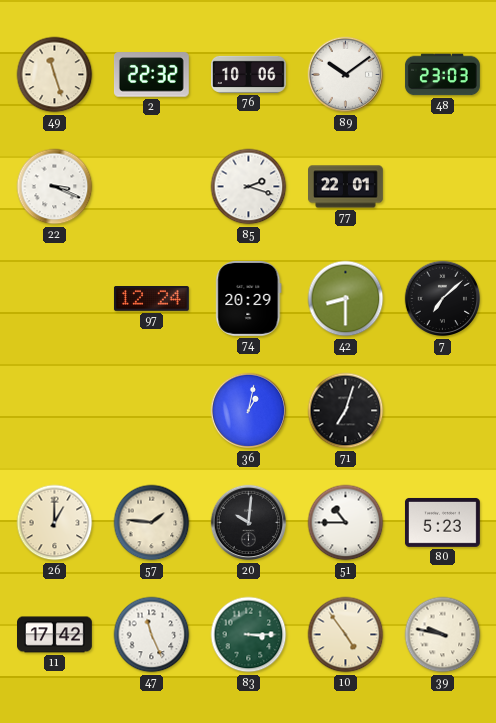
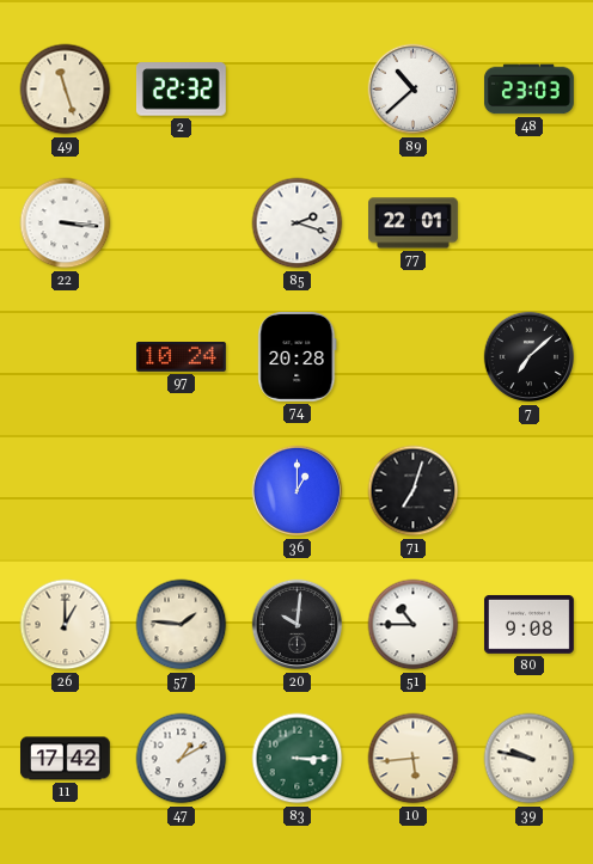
76: 10:06 -> none (249, 74)
89: 10:09 -> 10:38 (414, 90)
22: 3:19 -> 3:16 (66, 223)
97: 12:24 -> 10:24 (181, 357)
74: 20:29 -> 20:28 (298, 356)
42: 8:30 -> none (346, 299)
36: 1:02 -> 1:00 (298, 491)
80: 5:23 -> 9:08 (528, 624)
47: 11:26 -> 1:10 (182, 759)
10: 4:54 -> 5:44 (414, 759)
